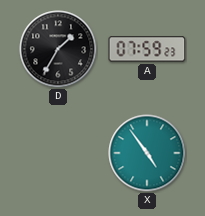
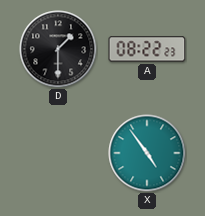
D: 1:35 -> 1:30 (58, 49)
A: 07:59 -> 08:22 (147, 49)
